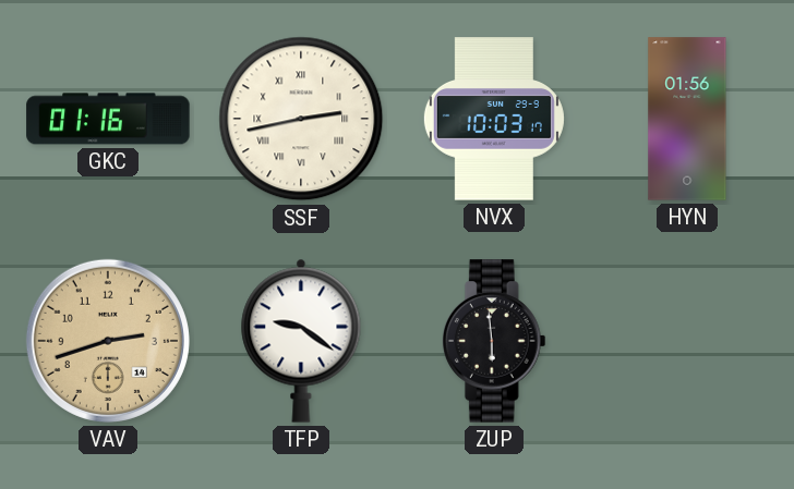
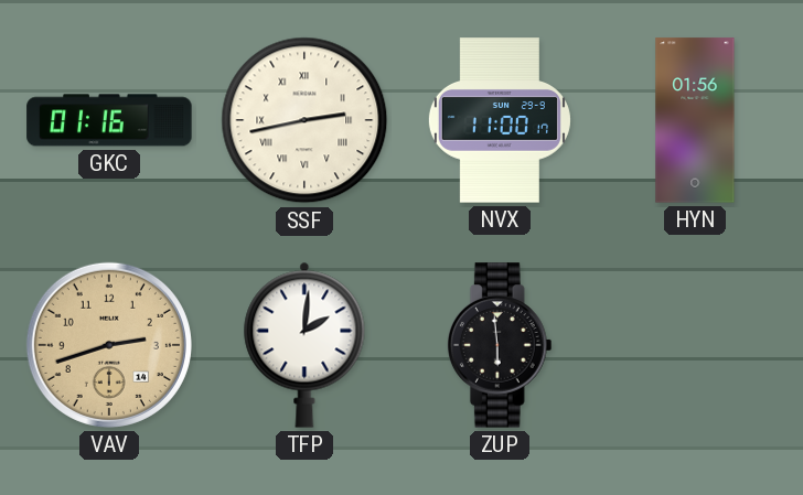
NVX: 10:03 -> 11:00 (500, 120)
TFP: 9:21 -> 2:01 (304, 345)
